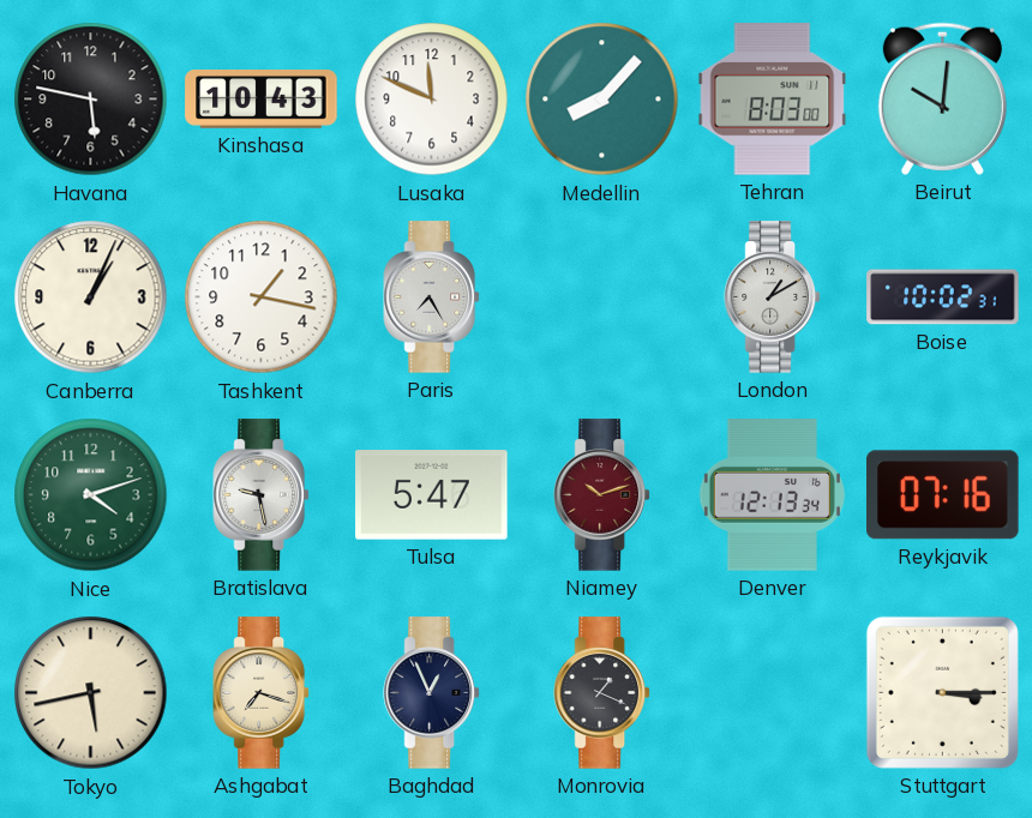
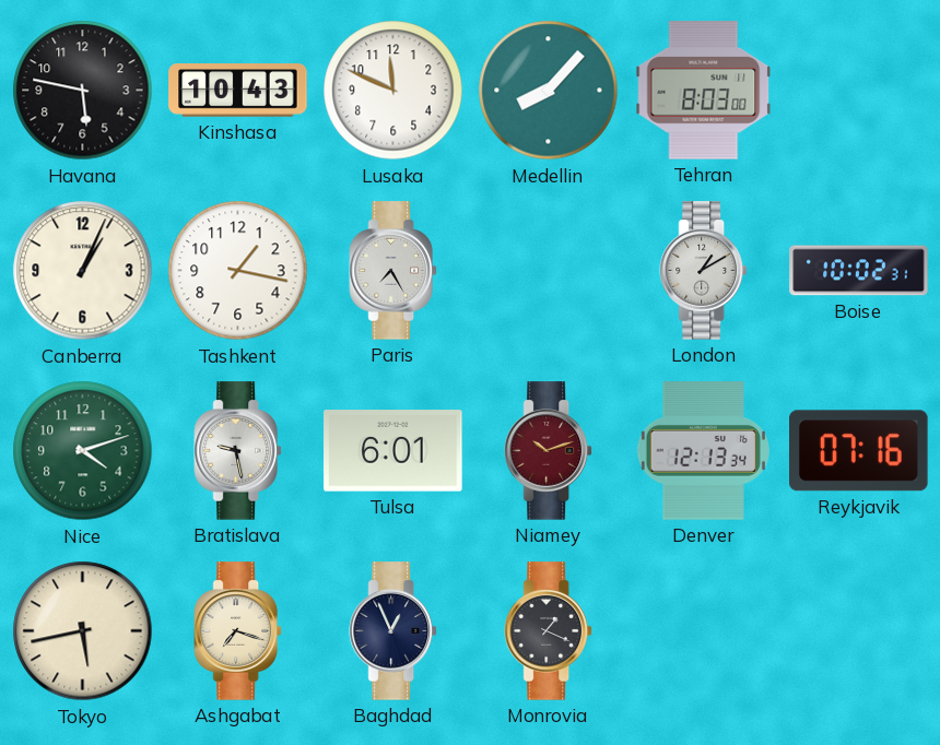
Beirut: 10:01 -> none (942, 98)
Tulsa: 5:47 -> 6:01 (393, 451)
Stuttgart: 3:15 -> none (942, 692)
